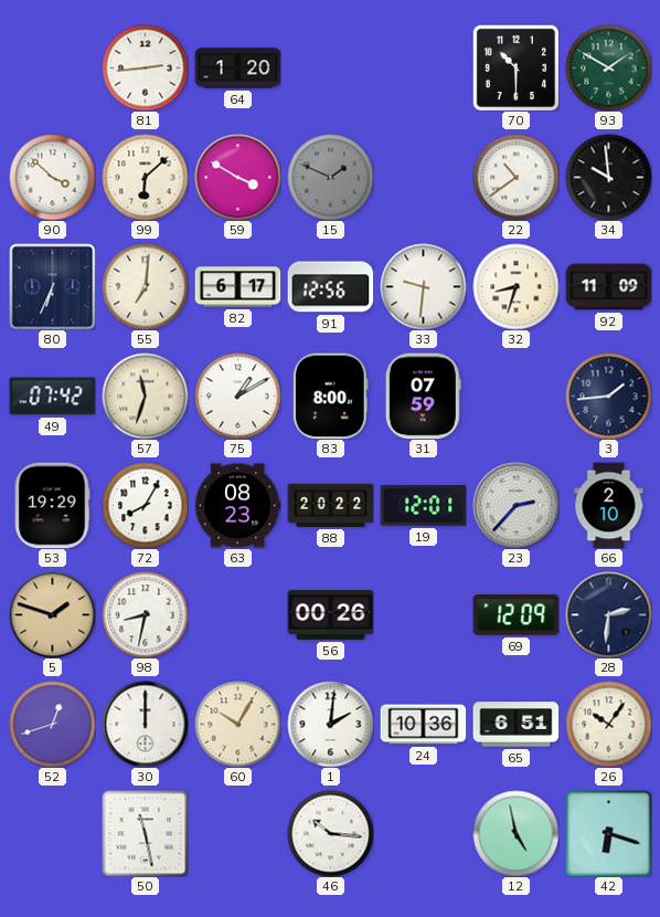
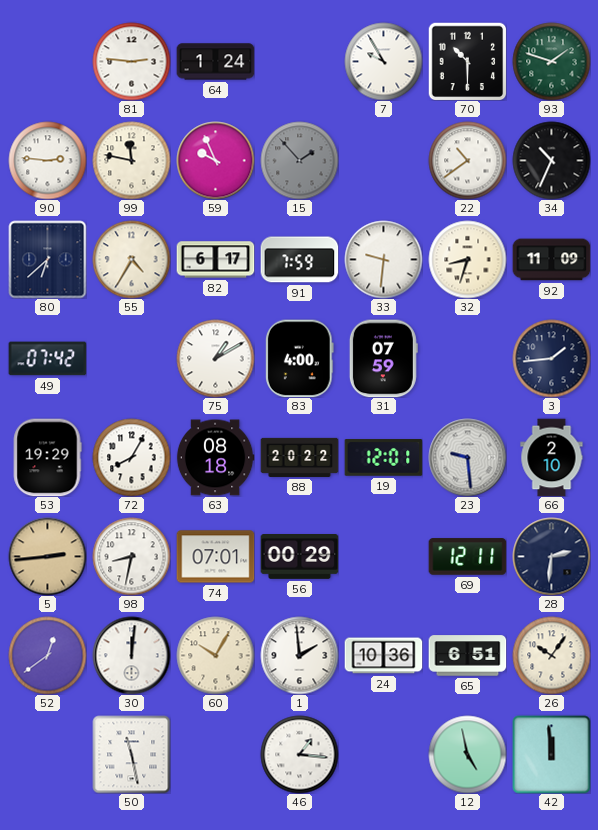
81: 2:44 -> 2:46 (131, 61)
64: 1:20 -> 1:24 (215, 62)
7: none -> 9:55 (383, 61)
93: 1:50 -> 1:48 (551, 61)
90: 3:52 -> 2:46 (47, 160)
99: 6:08 -> 11:47 (131, 160)
59: 3:50 -> 9:56 (215, 160)
15: 1:49 -> 1:53 (299, 160)
34: 9:59 -> 10:34 (551, 160)
80: 6:34 -> 6:38 (47, 259)
55: 7:01 -> 4:35 (131, 259)
91: 12:56 -> 7:59 (299, 260)
57: 11:33 -> none (145, 396)
83: 8:00 -> 4:00 (300, 358)
63: 08:23 -> 08:18 (215, 458)
23: 2:37 -> 9:29 (467, 457)
5: 1:48 -> 2:44 (47, 556)
74: none -> 07:01 (215, 557)
56: 00:26 -> 00:29 (299, 557)
69: 12:09 -> 12:11 (467, 557)
52: 12:42 -> 12:39 (47, 655)
30: 12:00 -> 12:01 (131, 655)
1: 2:01 -> 1:59 (299, 655)
46: 10:16 -> 1:16 (299, 754)
42: 6:18 -> 11:59 (551, 754)
